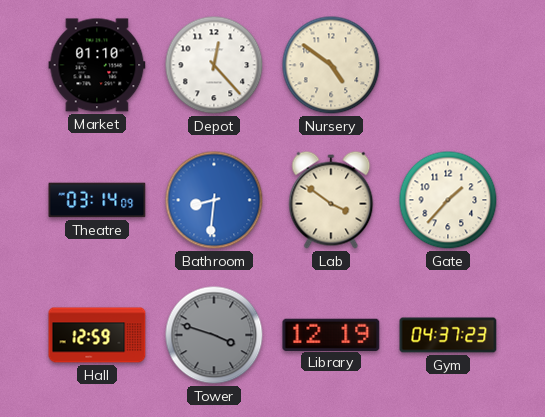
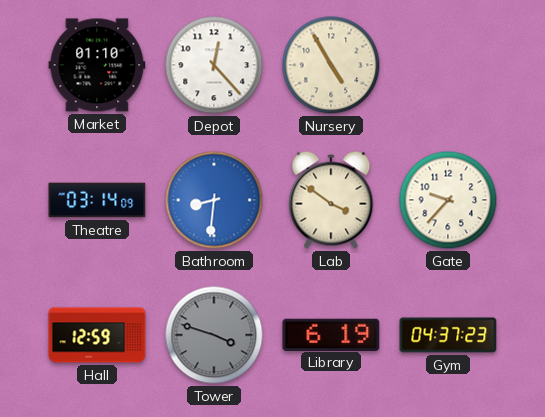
Nursery: 4:51 -> 4:55 (331, 65)
Gate: 1:37 -> 9:37 (448, 200)
Library: 12:19 -> 6:19 (331, 334)
